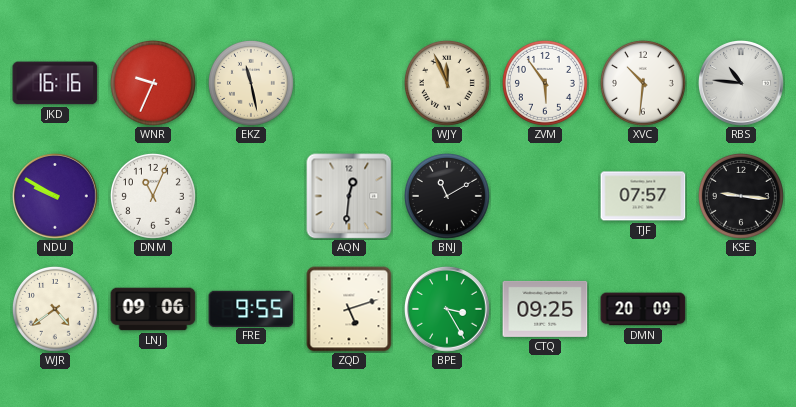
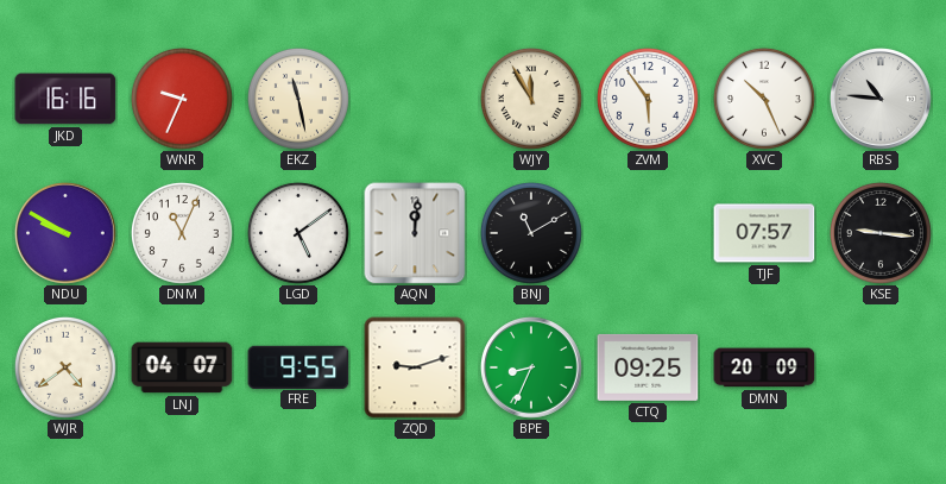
WJY: 11:56 -> 11:55 (531, 99)
XVC: 10:31 -> 10:26 (764, 99)
LGD: none -> 5:09 (298, 233)
AQN: 12:31 -> 12:01 (415, 233)
LNJ: 09:06 -> 04:07 (182, 367)
ZQD: 5:12 -> 9:12 (415, 367)
BPE: 3:25 -> 8:34 (531, 367)
